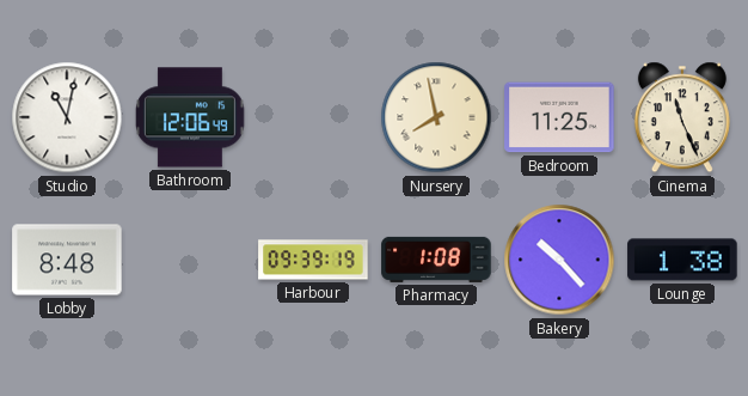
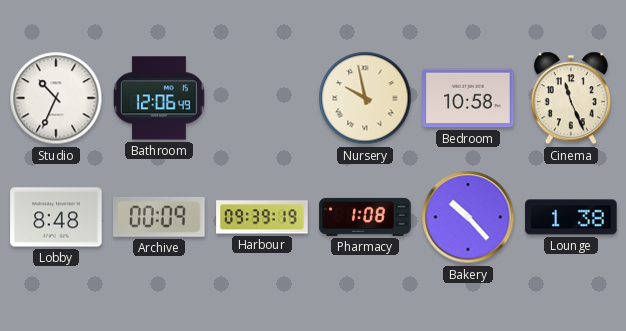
Studio: 11:02 -> 10:34 (56, 98)
Nursery: 7:58 -> 9:58 (365, 98)
Bedroom: 11:25 -> 10:58 (468, 98)
Archive: none -> 00:09 (159, 217)
